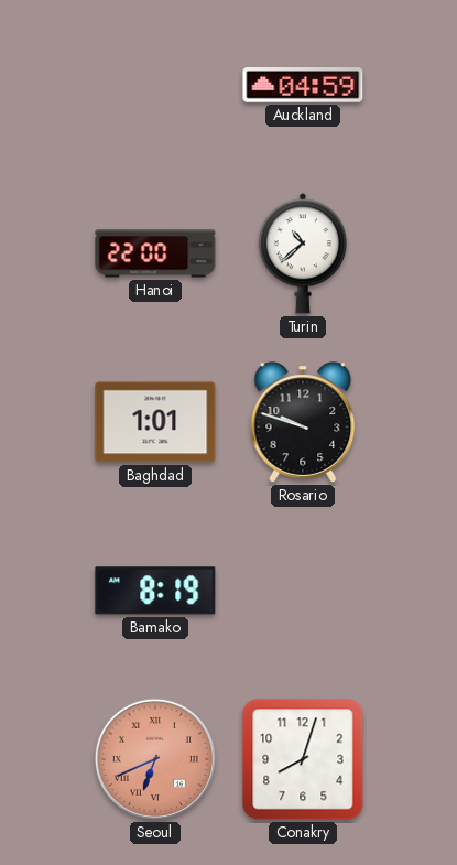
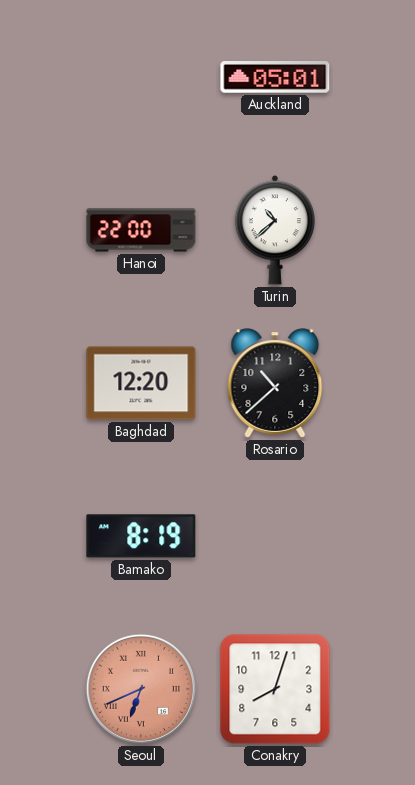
Auckland: 04:59 -> 05:01 (275, 77)
Baghdad: 1:01 -> 12:20 (141, 383)
Rosario: 9:48 -> 10:38 (275, 383)
